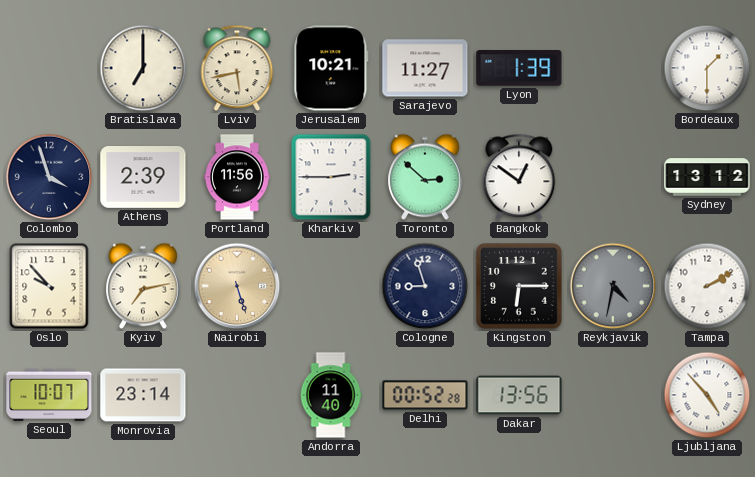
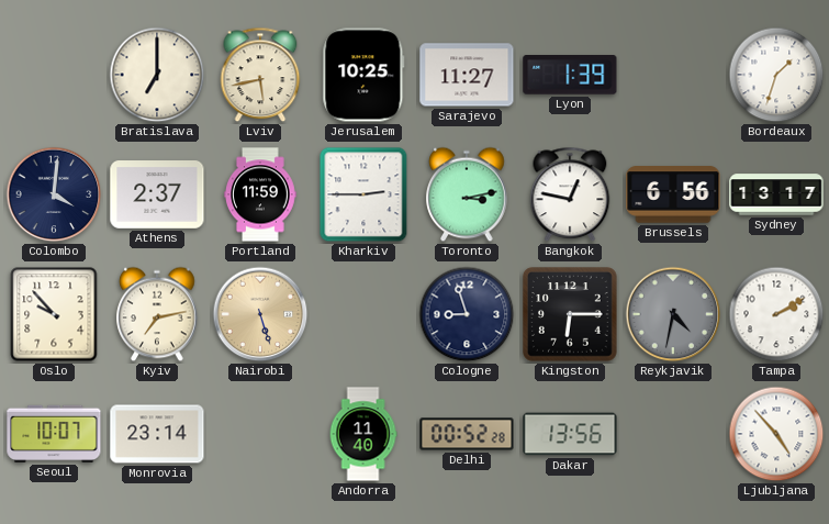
Jerusalem: 10:21 -> 10:25 (363, 75)
Bordeaux: 1:30 -> 1:33 (776, 75)
Colombo: 3:57 -> 4:01 (54, 194)
Athens: 2:39 -> 2:37 (157, 196)
Portland: 11:56 -> 11:59 (261, 194)
Toronto: 2:52 -> 3:13 (467, 194)
Bangkok: 12:51 -> 12:47 (570, 194)
Brussels: none -> 6:56 (673, 194)
Sydney: 13:12 -> 13:17 (776, 194)
